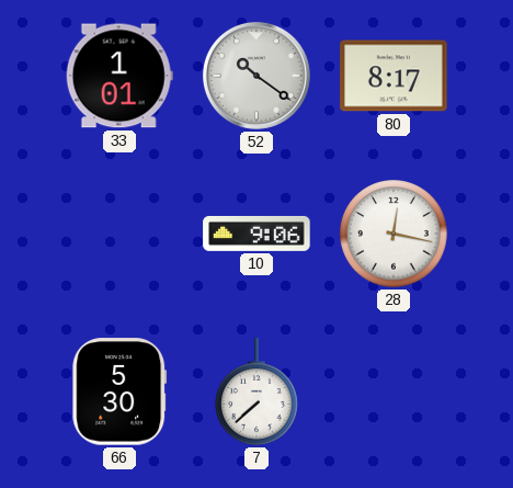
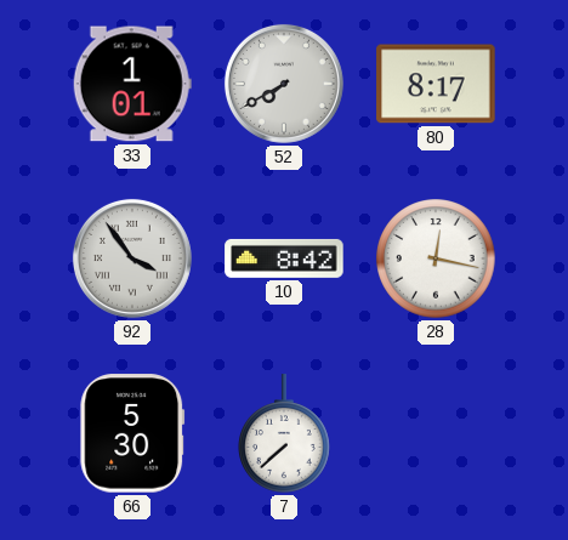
52: 10:21 -> 7:40 (284, 84)
92: none -> 3:54 (132, 258)
10: 9:06 -> 8:42 (284, 258)
